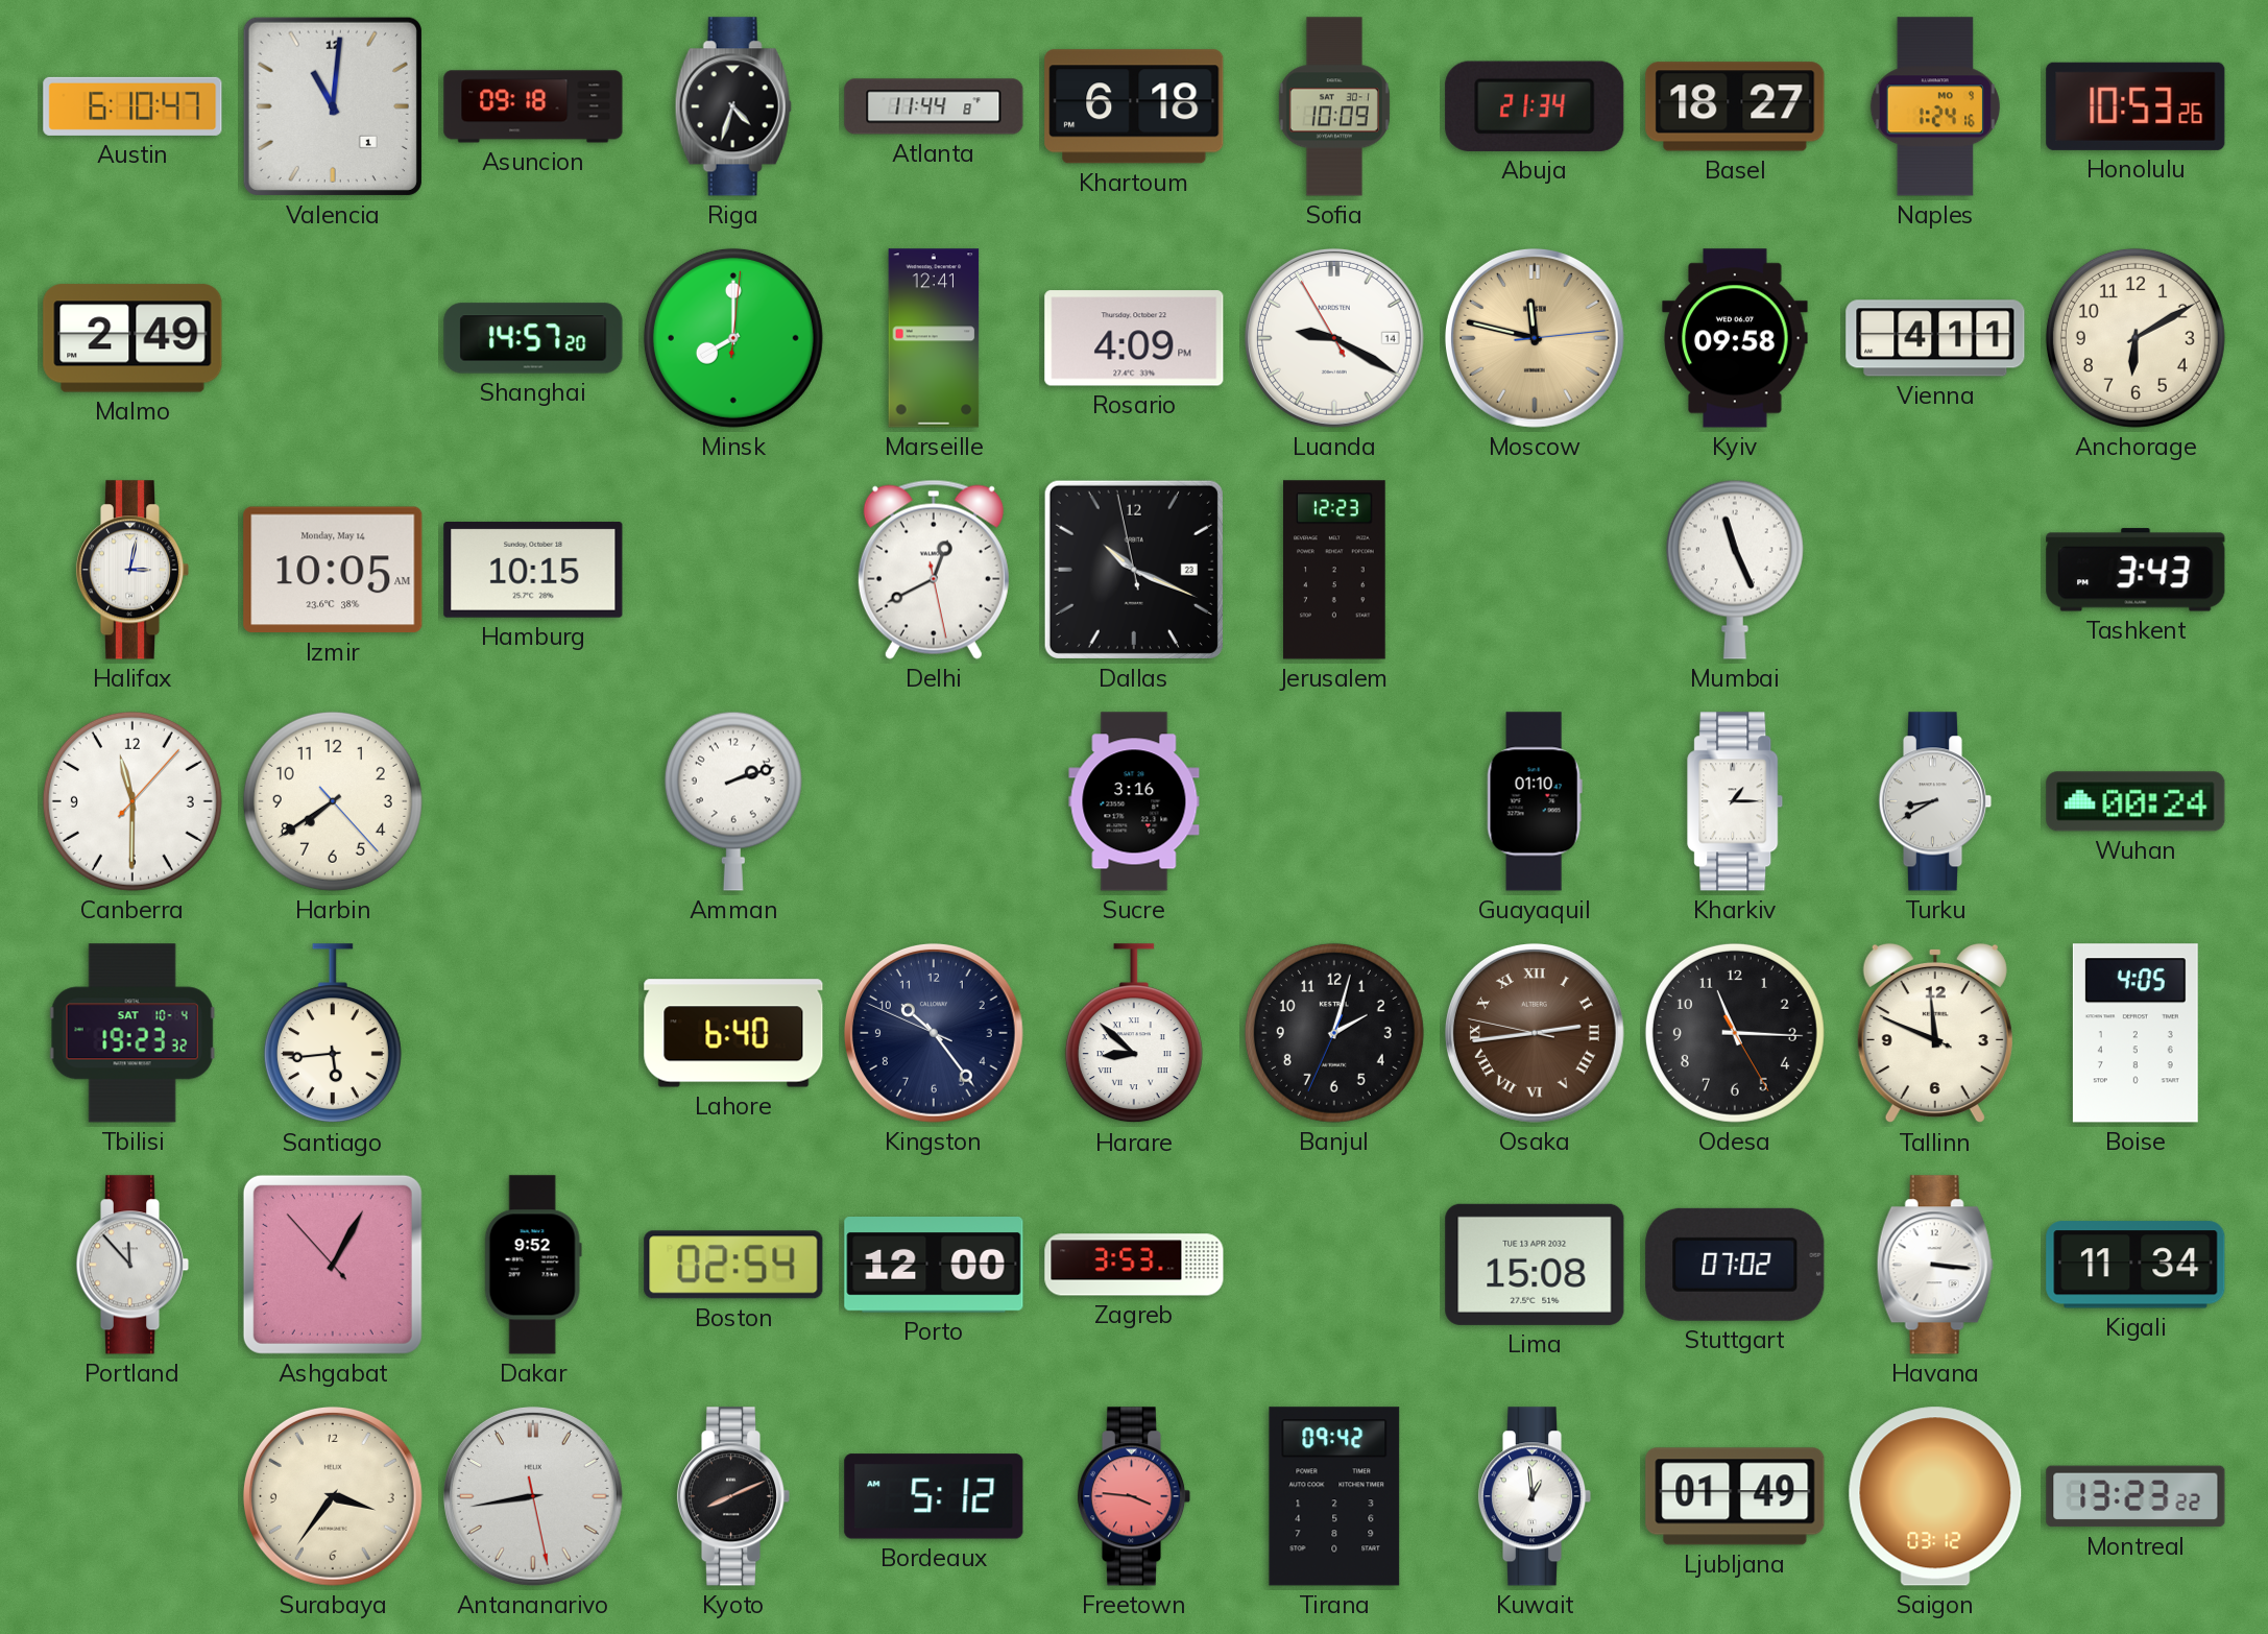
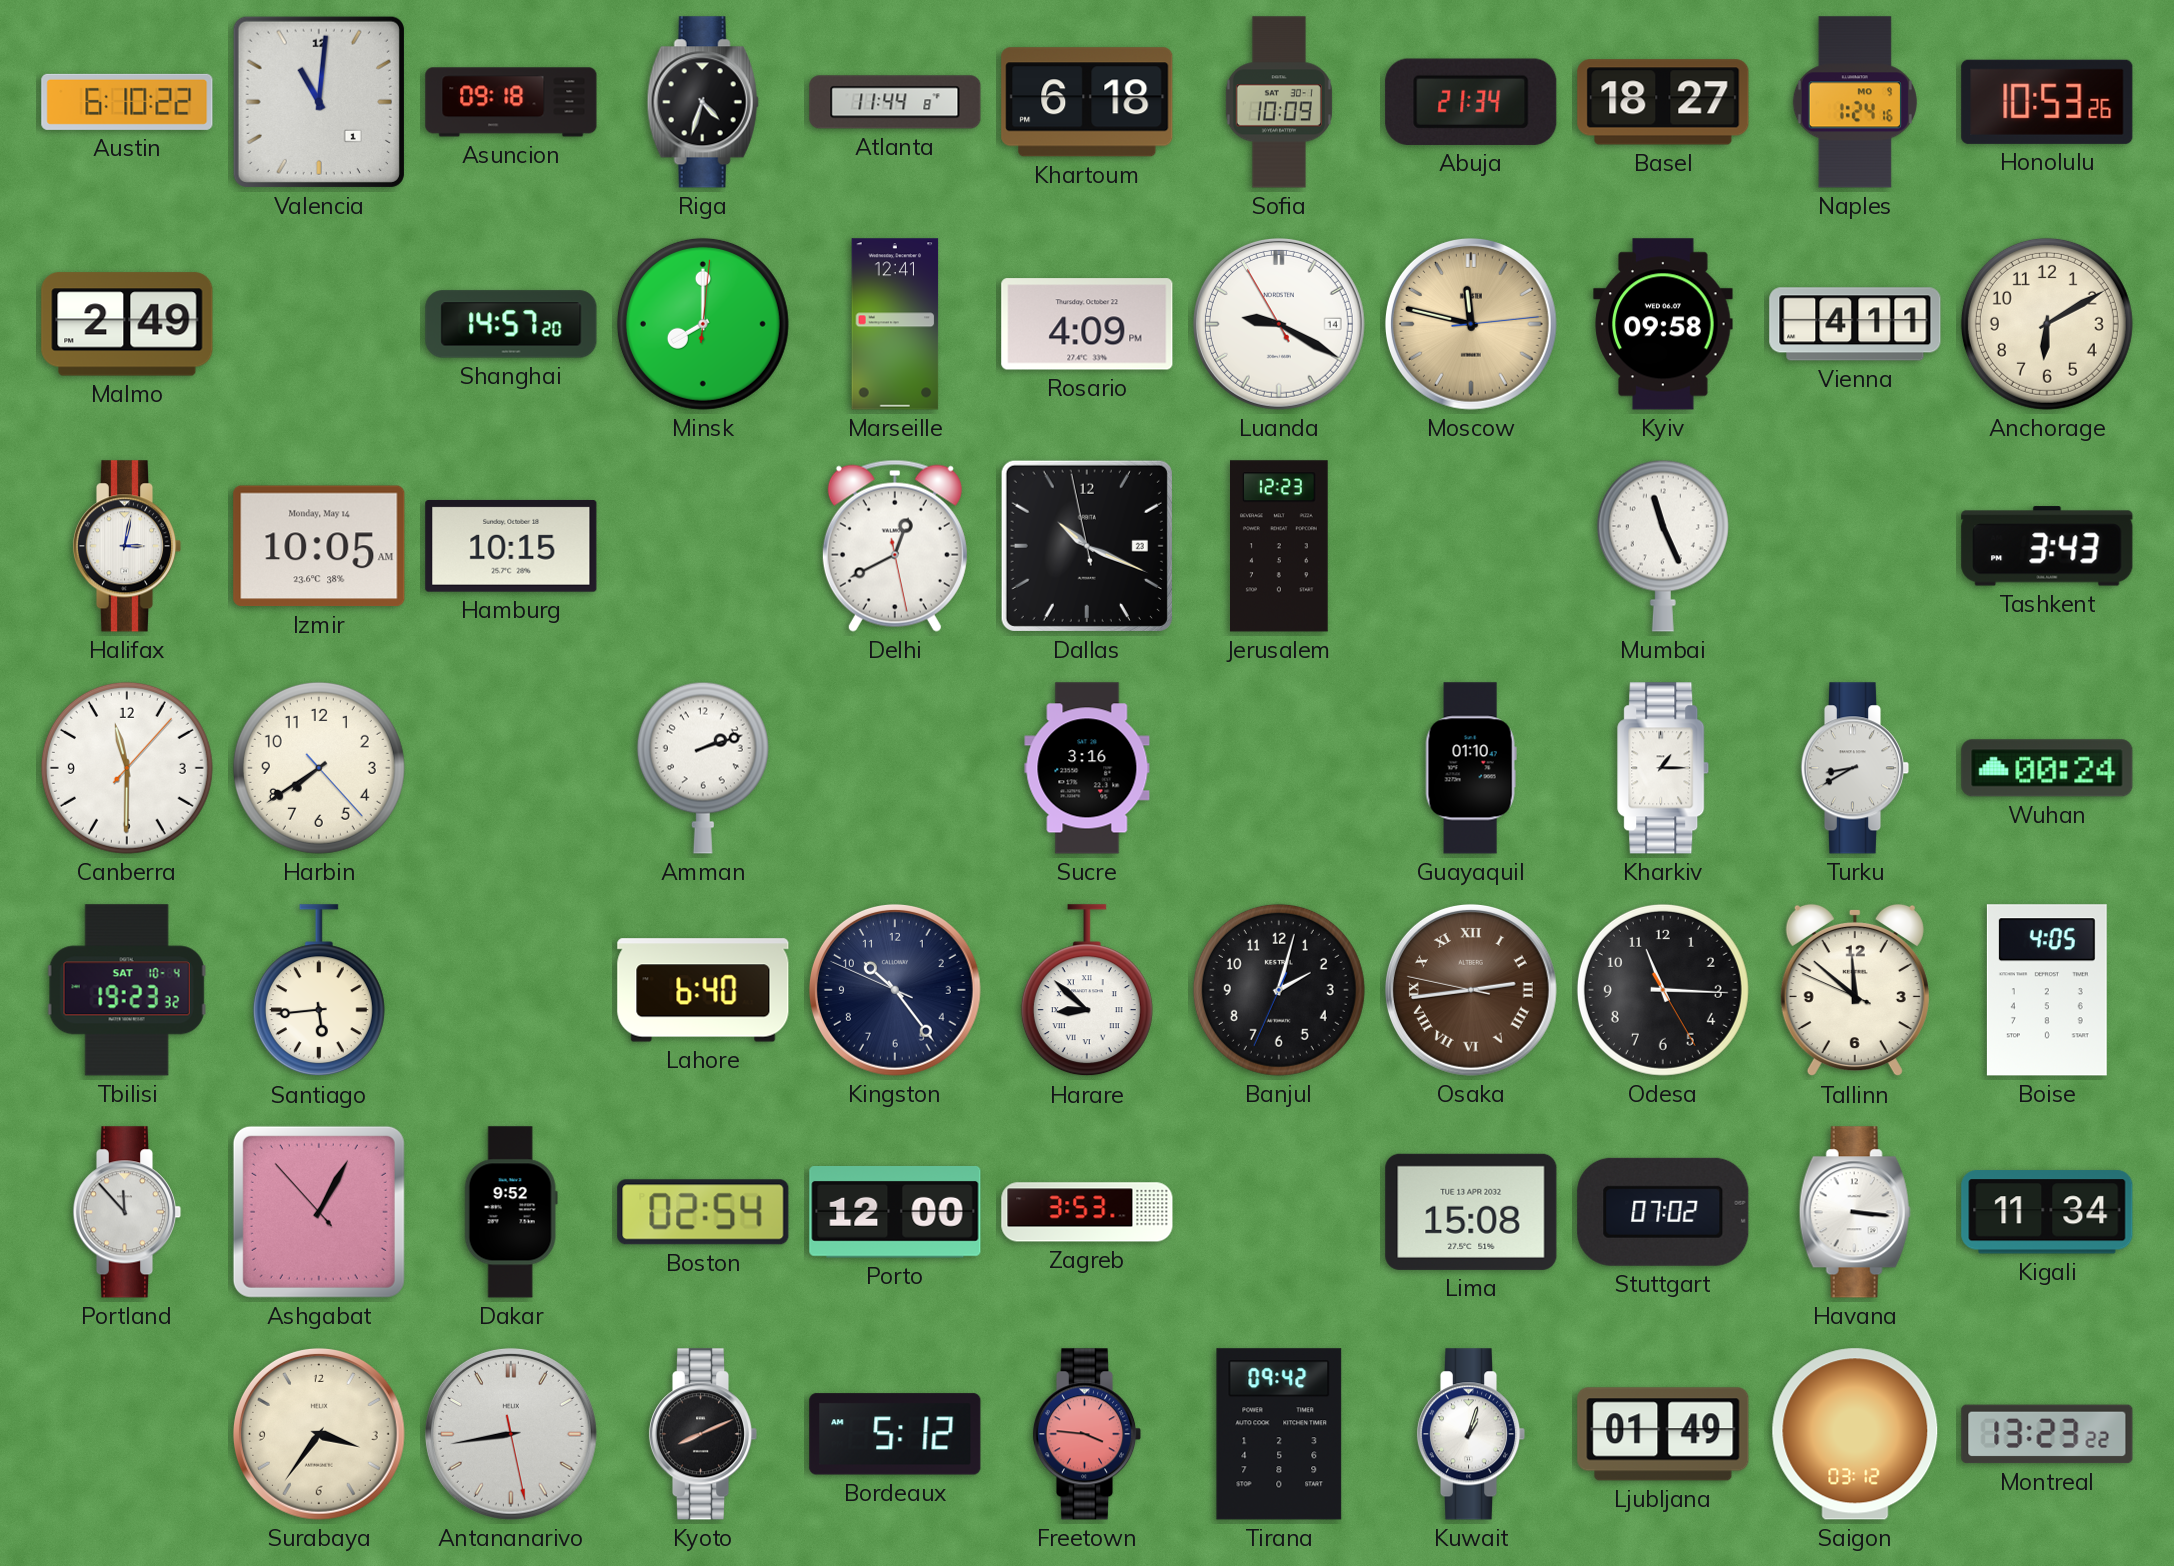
Austin: 6:10:47 -> 6:10:22 (127, 102)
Tallinn: 11:48 -> 11:51 (1855, 990)
Kuwait: 12:59 -> 1:03 (1471, 1434)
